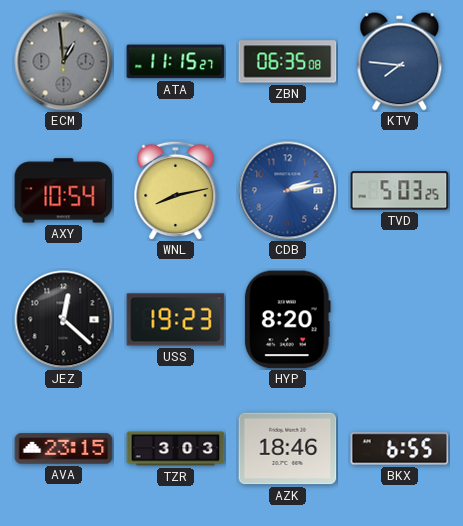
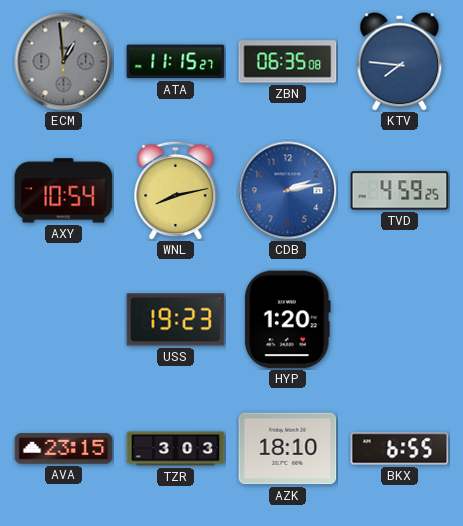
TVD: 5:03 -> 4:59 (400, 191)
JEZ: 12:22 -> none (64, 320)
HYP: 8:20 -> 1:20 (287, 320)
AZK: 18:46 -> 18:10 (288, 449)
